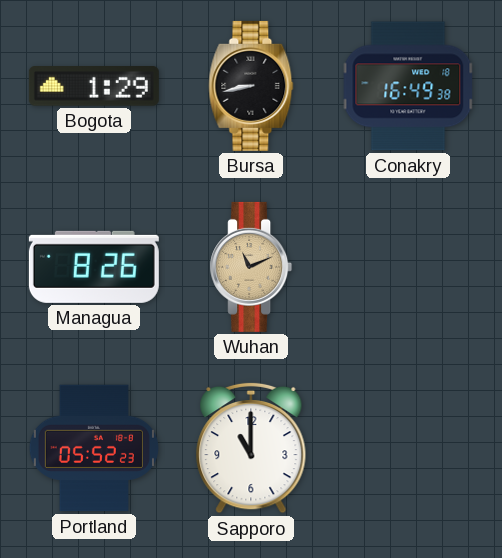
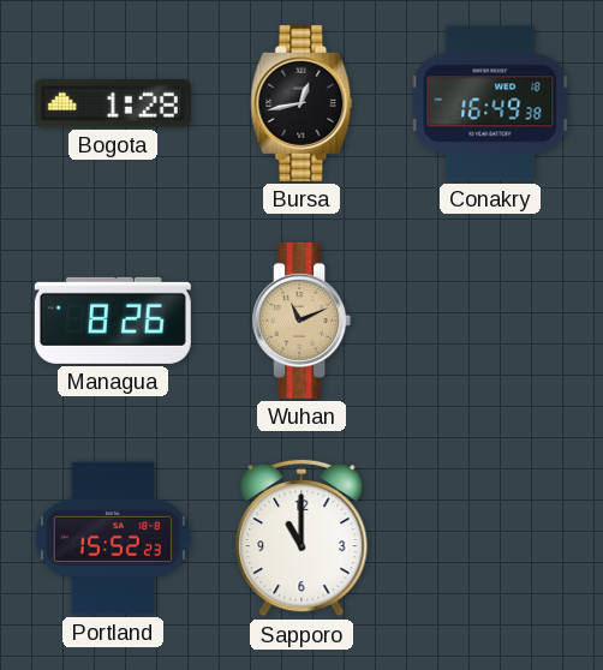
Bogota: 1:29 -> 1:28 (113, 104)
Bursa: 8:43 -> 12:43 (301, 103)
Portland: 05:52 -> 15:52 (113, 538)
